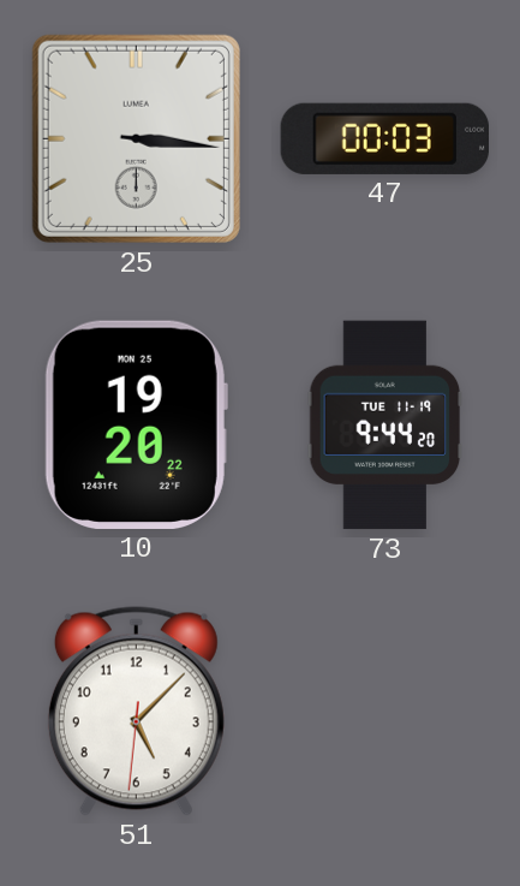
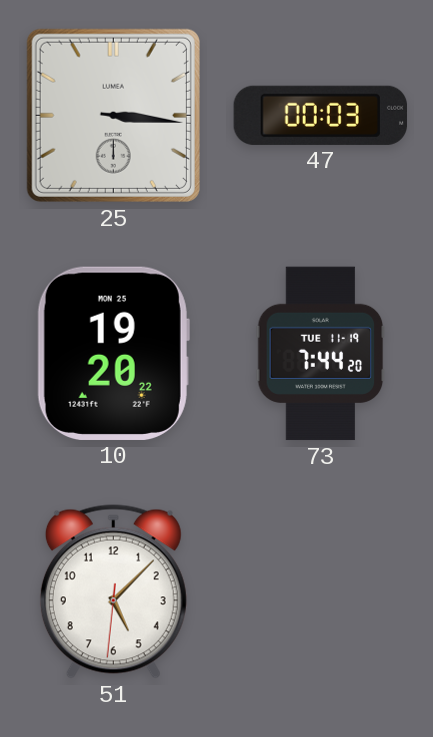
73: 9:44 -> 7:44 (321, 354)
